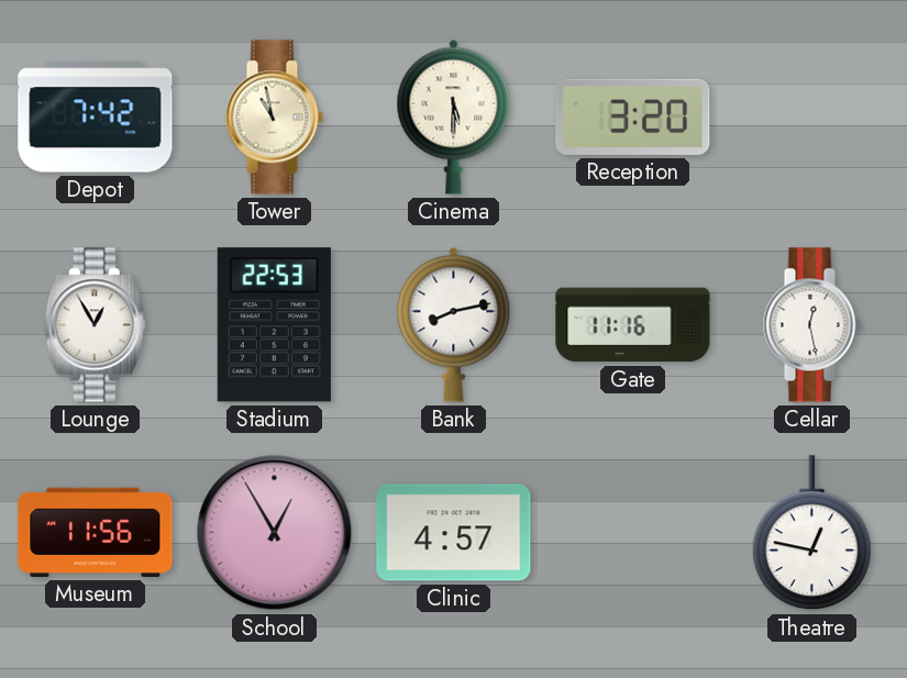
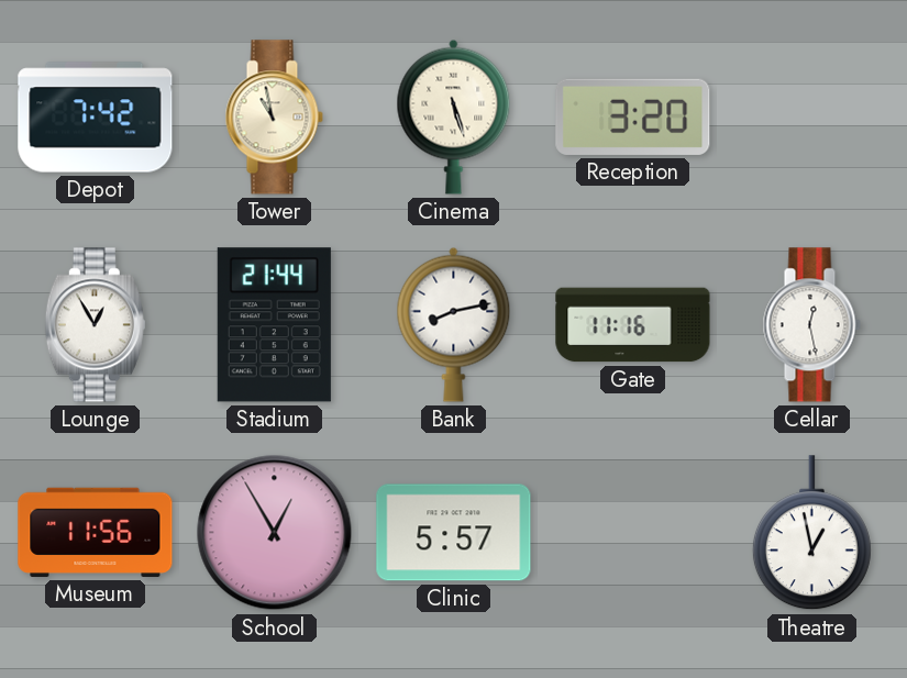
Cinema: 5:30 -> 5:27 (454, 116)
Stadium: 22:53 -> 21:44 (274, 325)
Clinic: 4:57 -> 5:57 (454, 533)
Theatre: 12:47 -> 12:58 (811, 533)
